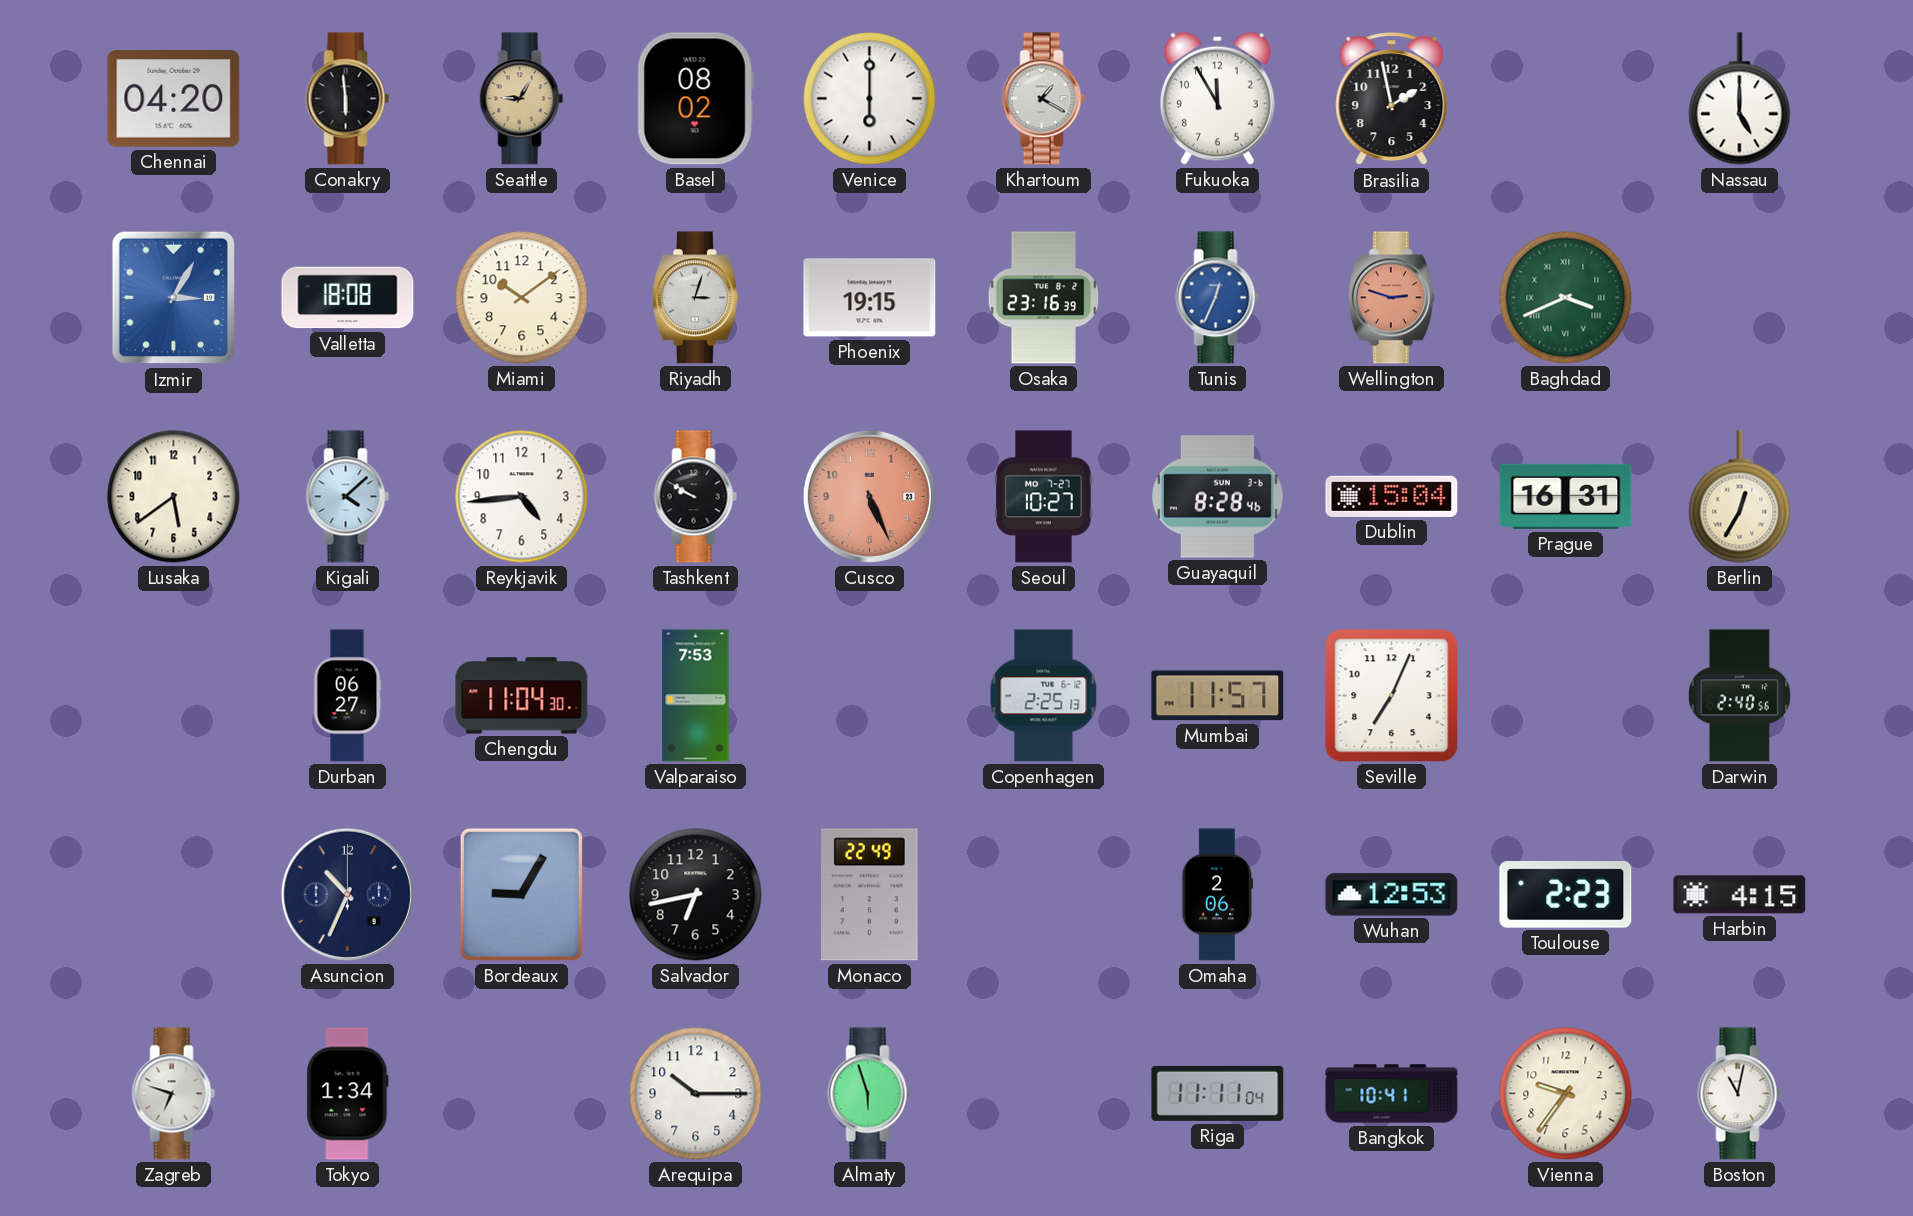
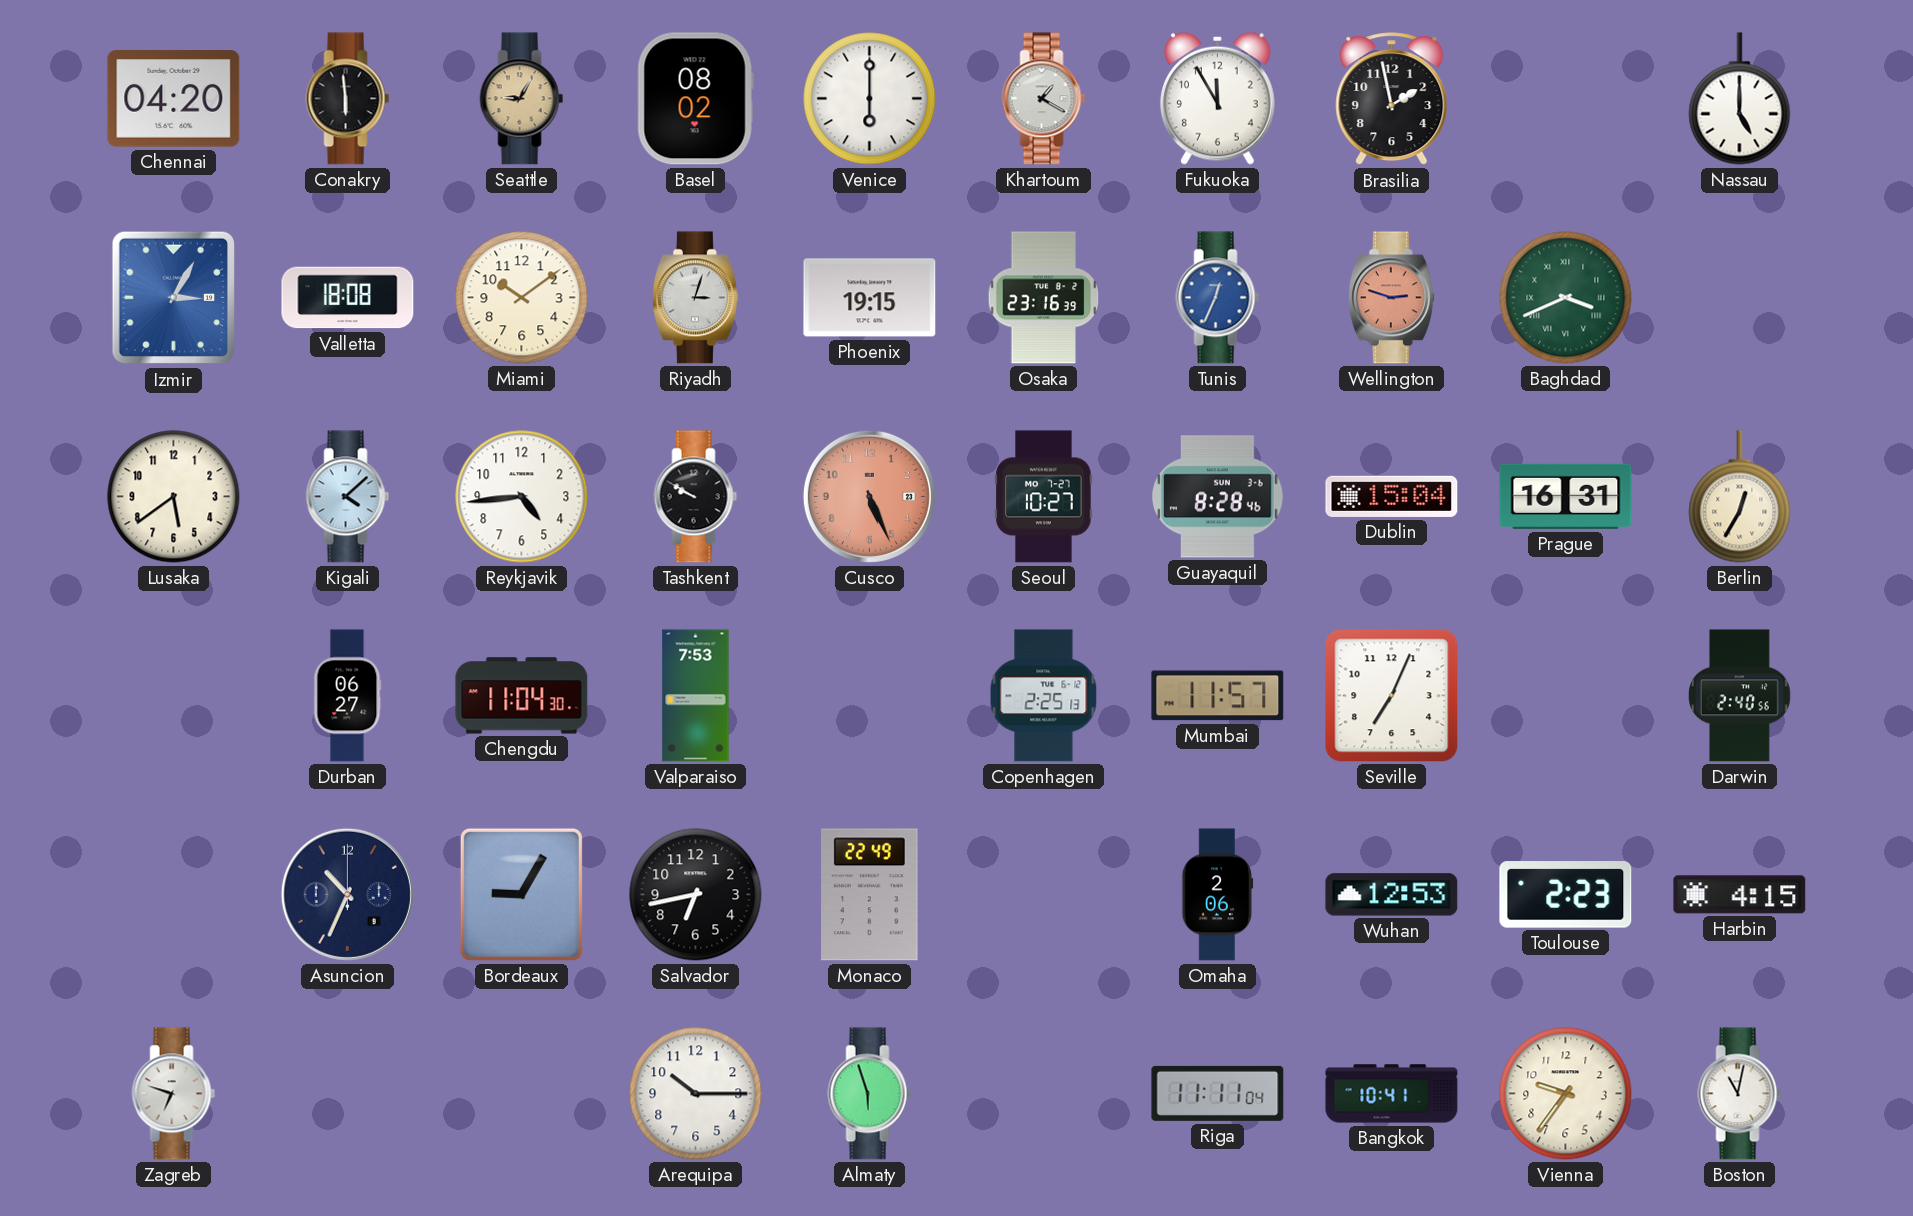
Tokyo: 1:34 -> none (348, 1094)
